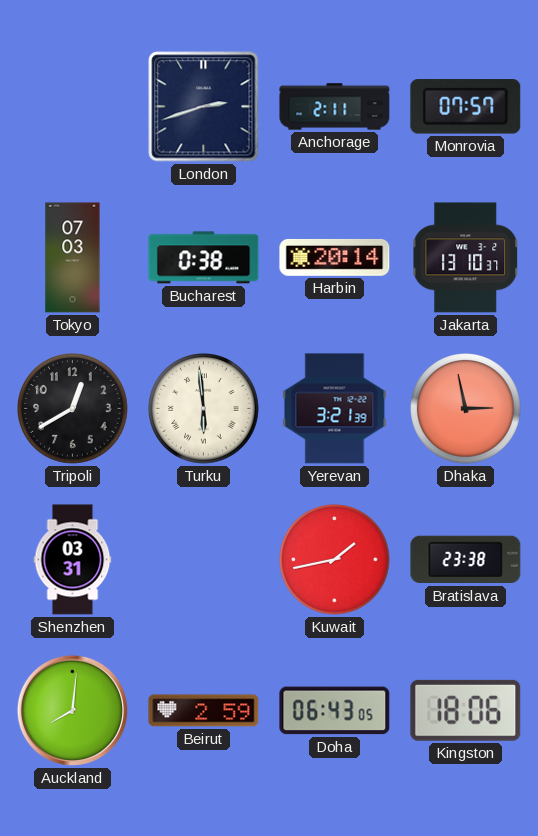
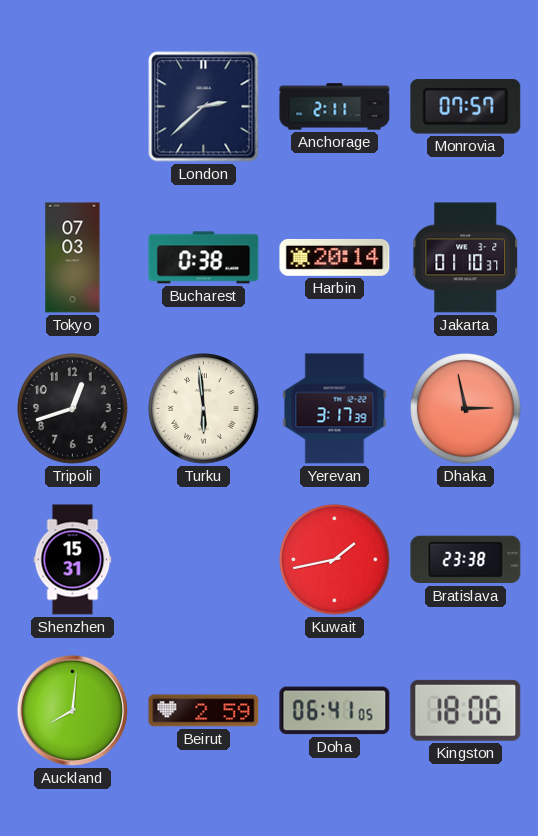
London: 2:42 -> 2:38 (204, 107)
Jakarta: 13:10 -> 01:10 (466, 258)
Tripoli: 12:40 -> 12:42 (73, 409)
Yerevan: 3:21 -> 3:17 (335, 409)
Shenzhen: 03:31 -> 15:31 (73, 560)
Doha: 06:43 -> 06:41 (335, 711)
